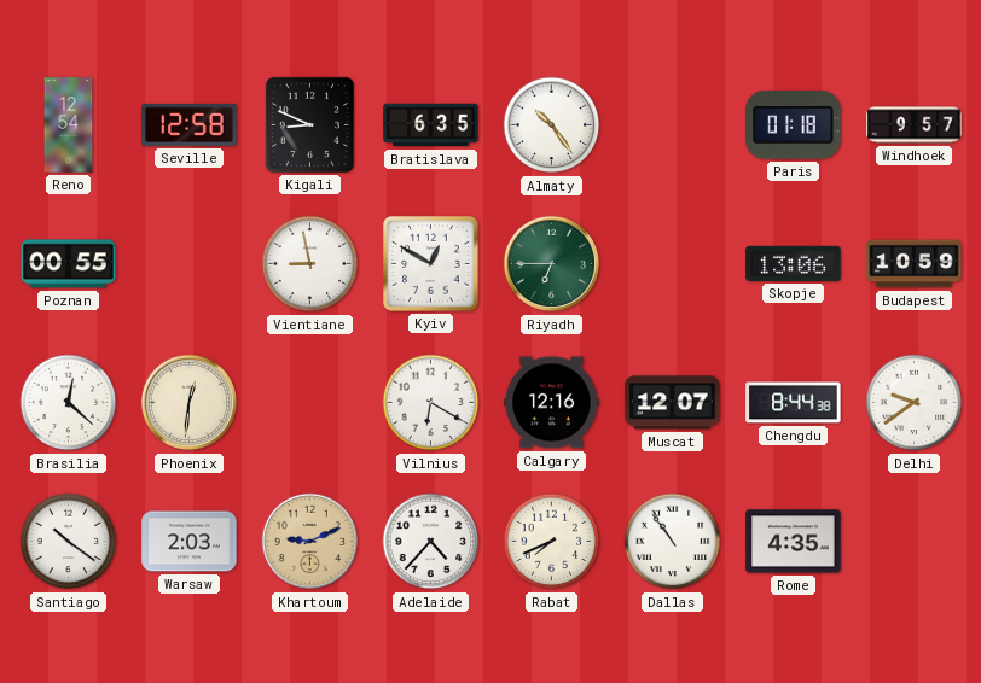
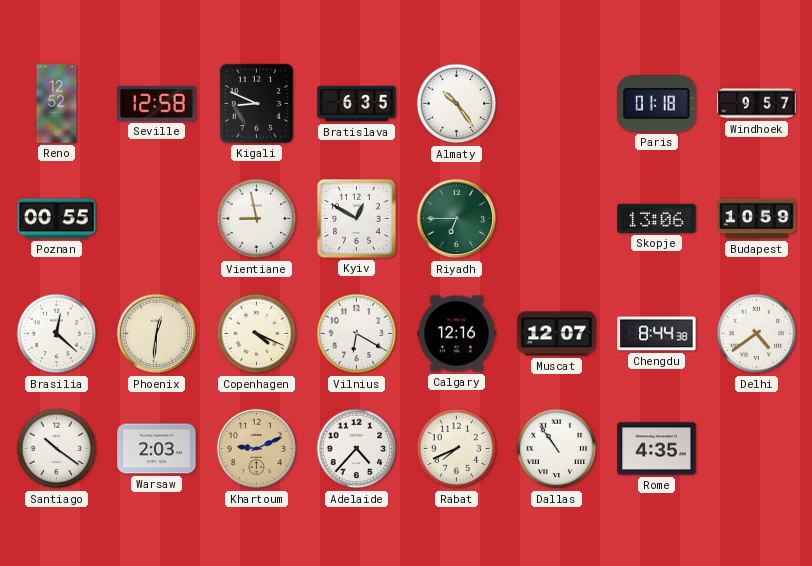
Reno: 12:54 -> 12:52 (57, 104)
Copenhagen: none -> 4:19 (257, 334)
Delhi: 9:39 -> 4:39 (757, 334)
